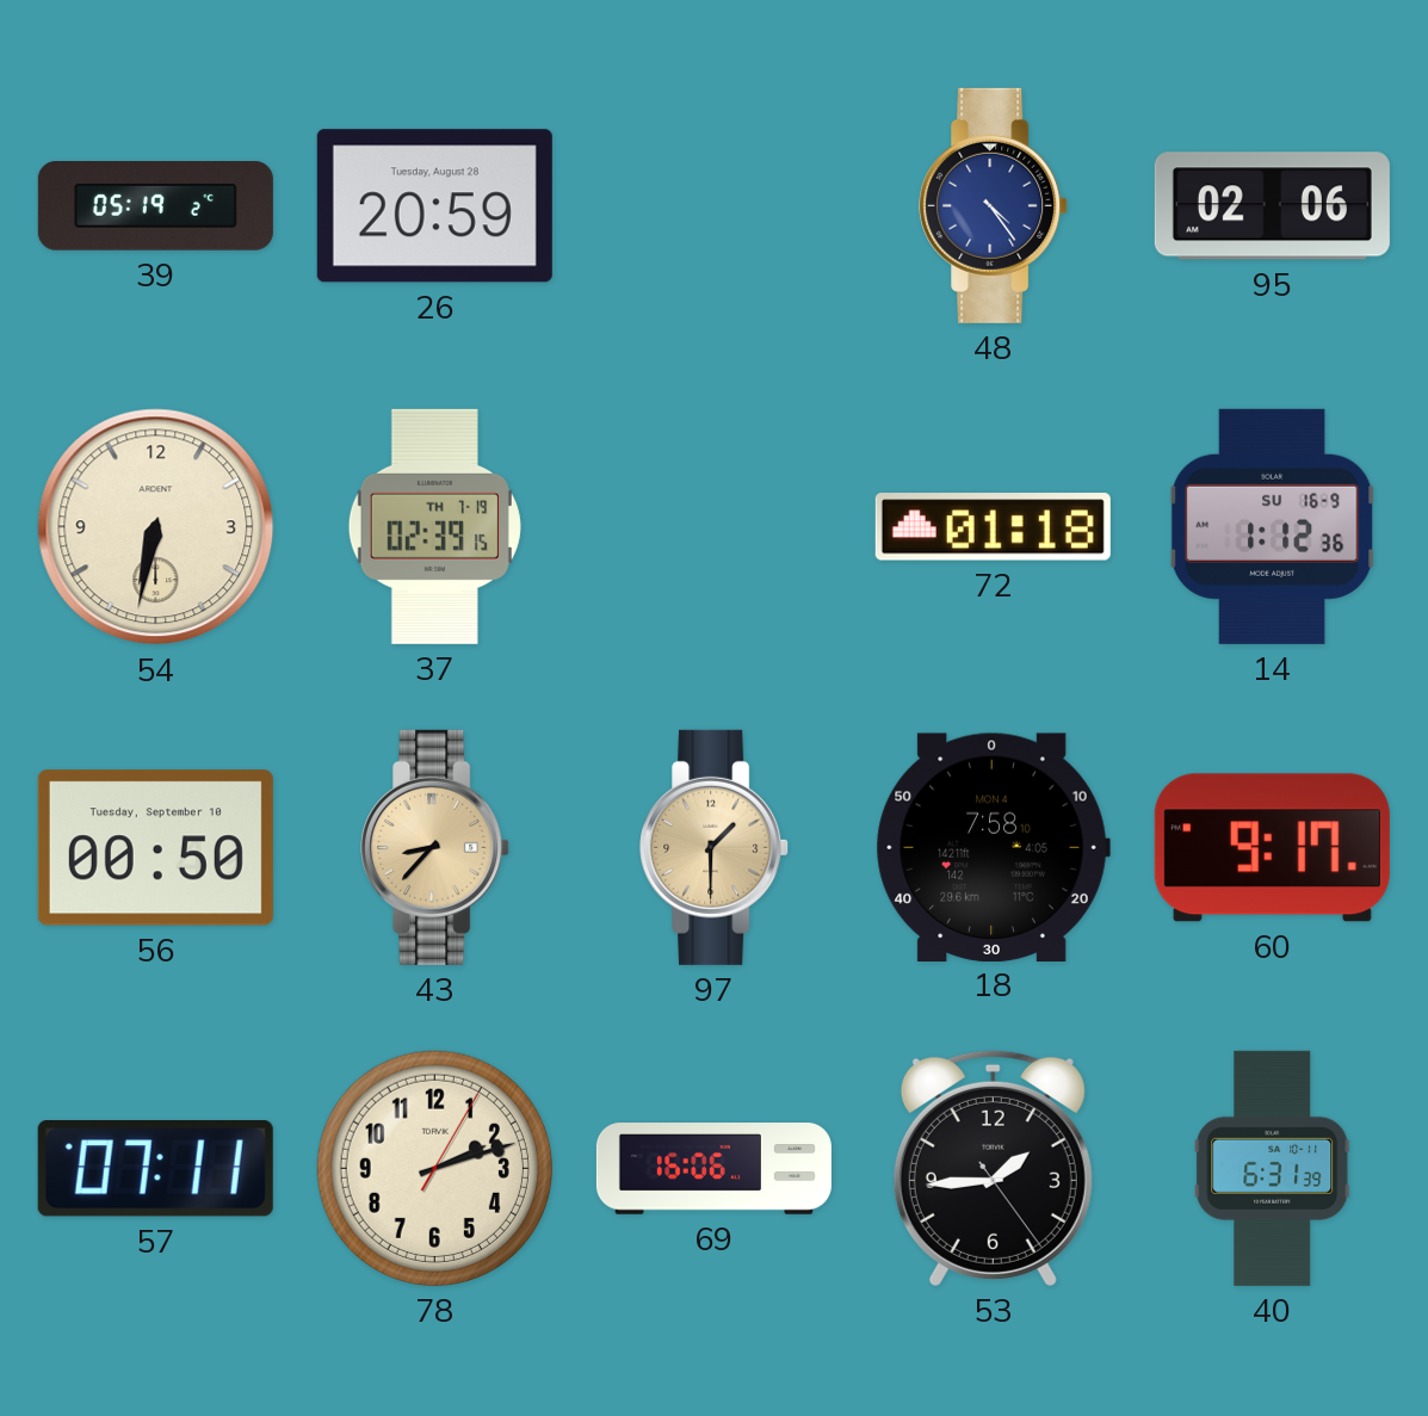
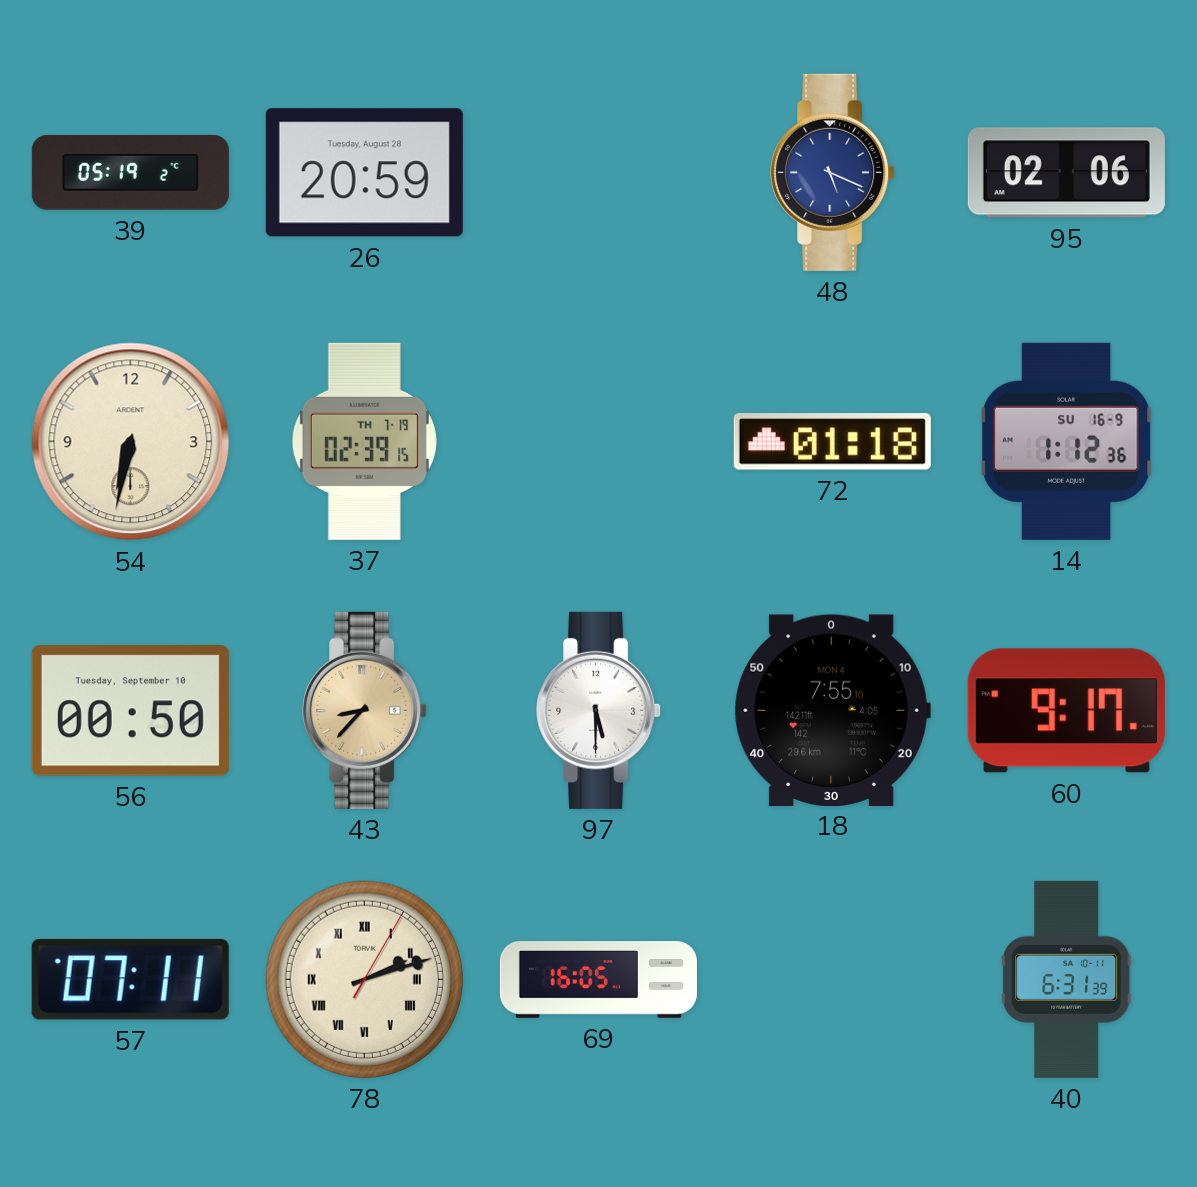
48: 4:24 -> 5:19 (833, 172)
97: 1:30 -> 5:30 (599, 710)
97 dial: champagne -> white (599, 710)
18: 7:58 -> 7:55 (832, 710)
78 numerals: Arabic -> Roman (364, 979)
69: 16:06 -> 16:05 (598, 980)
53: 1:44 -> none (993, 1168)
